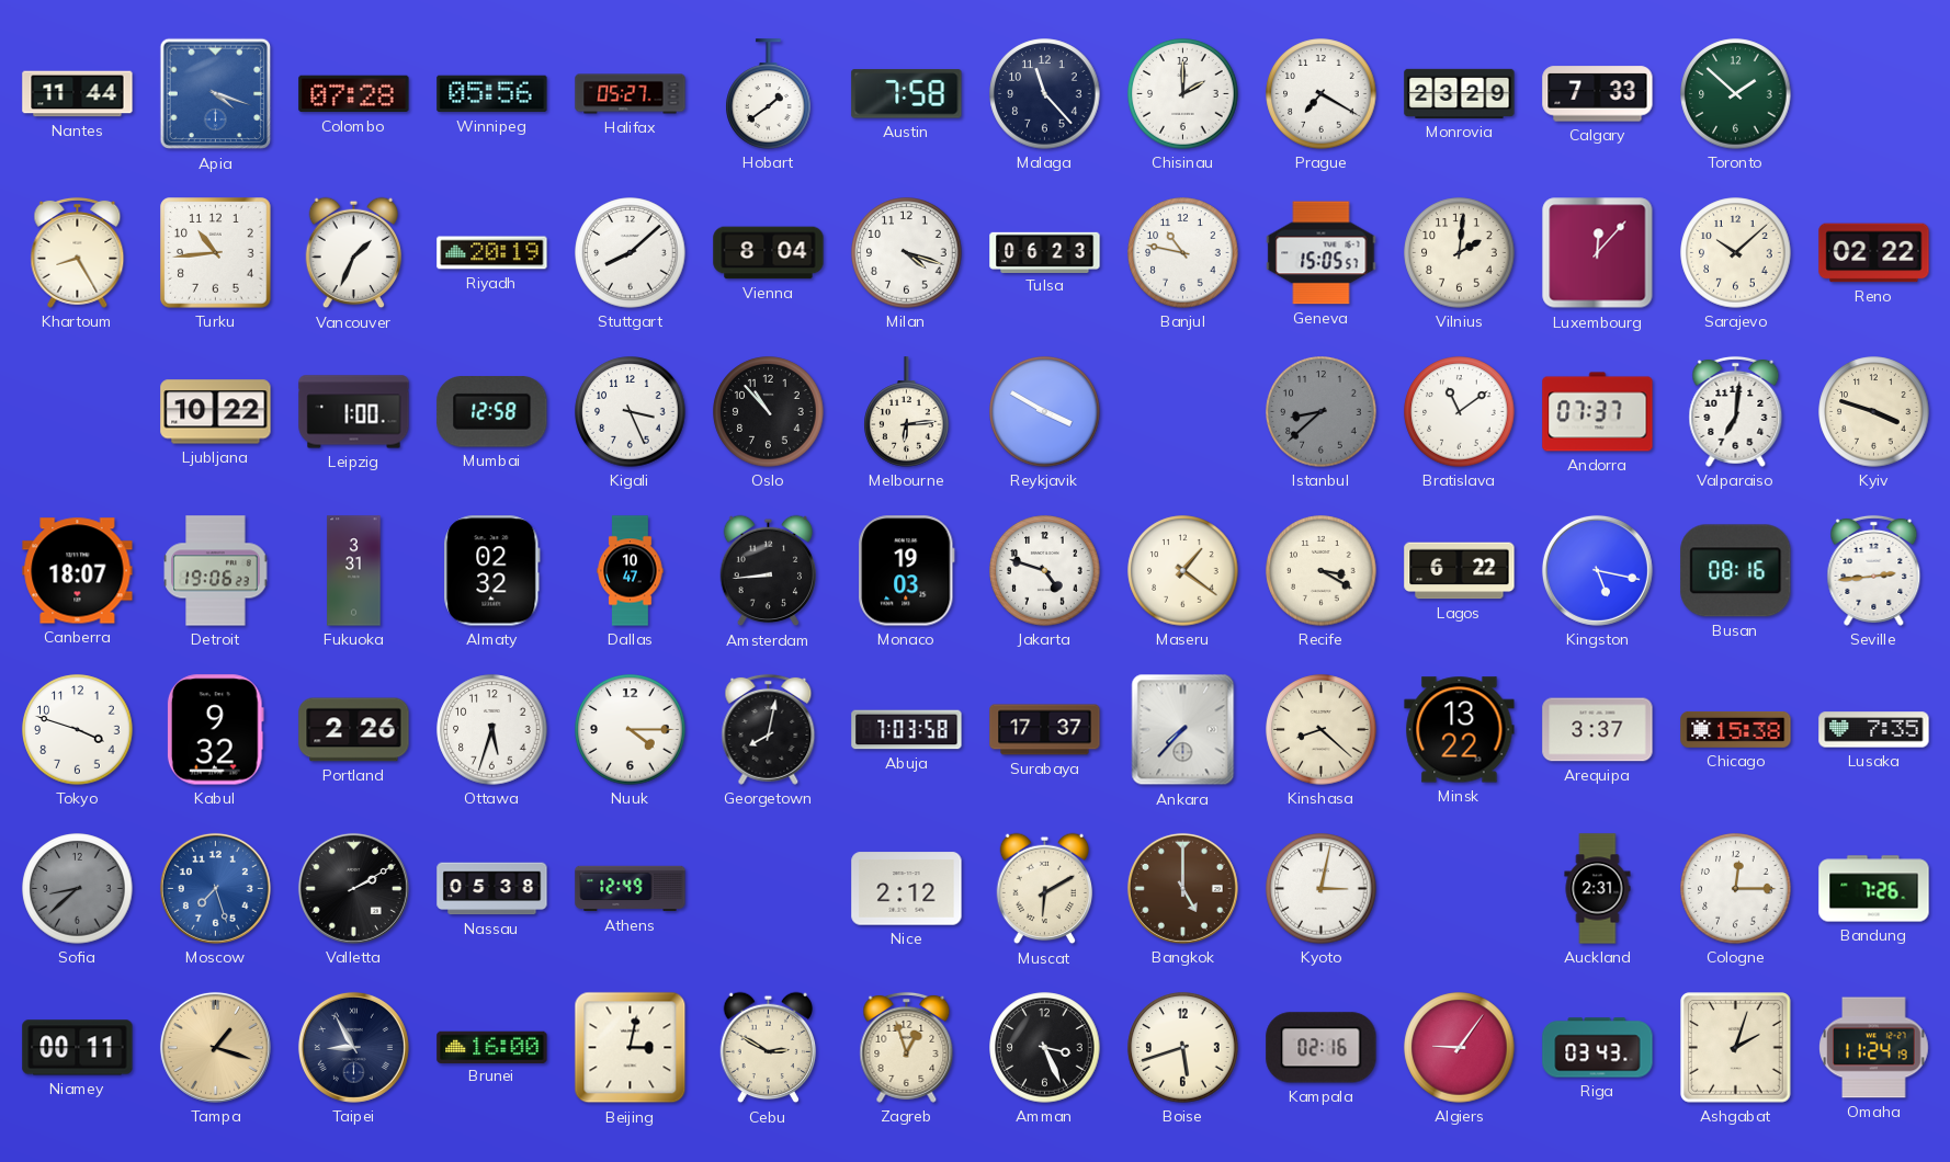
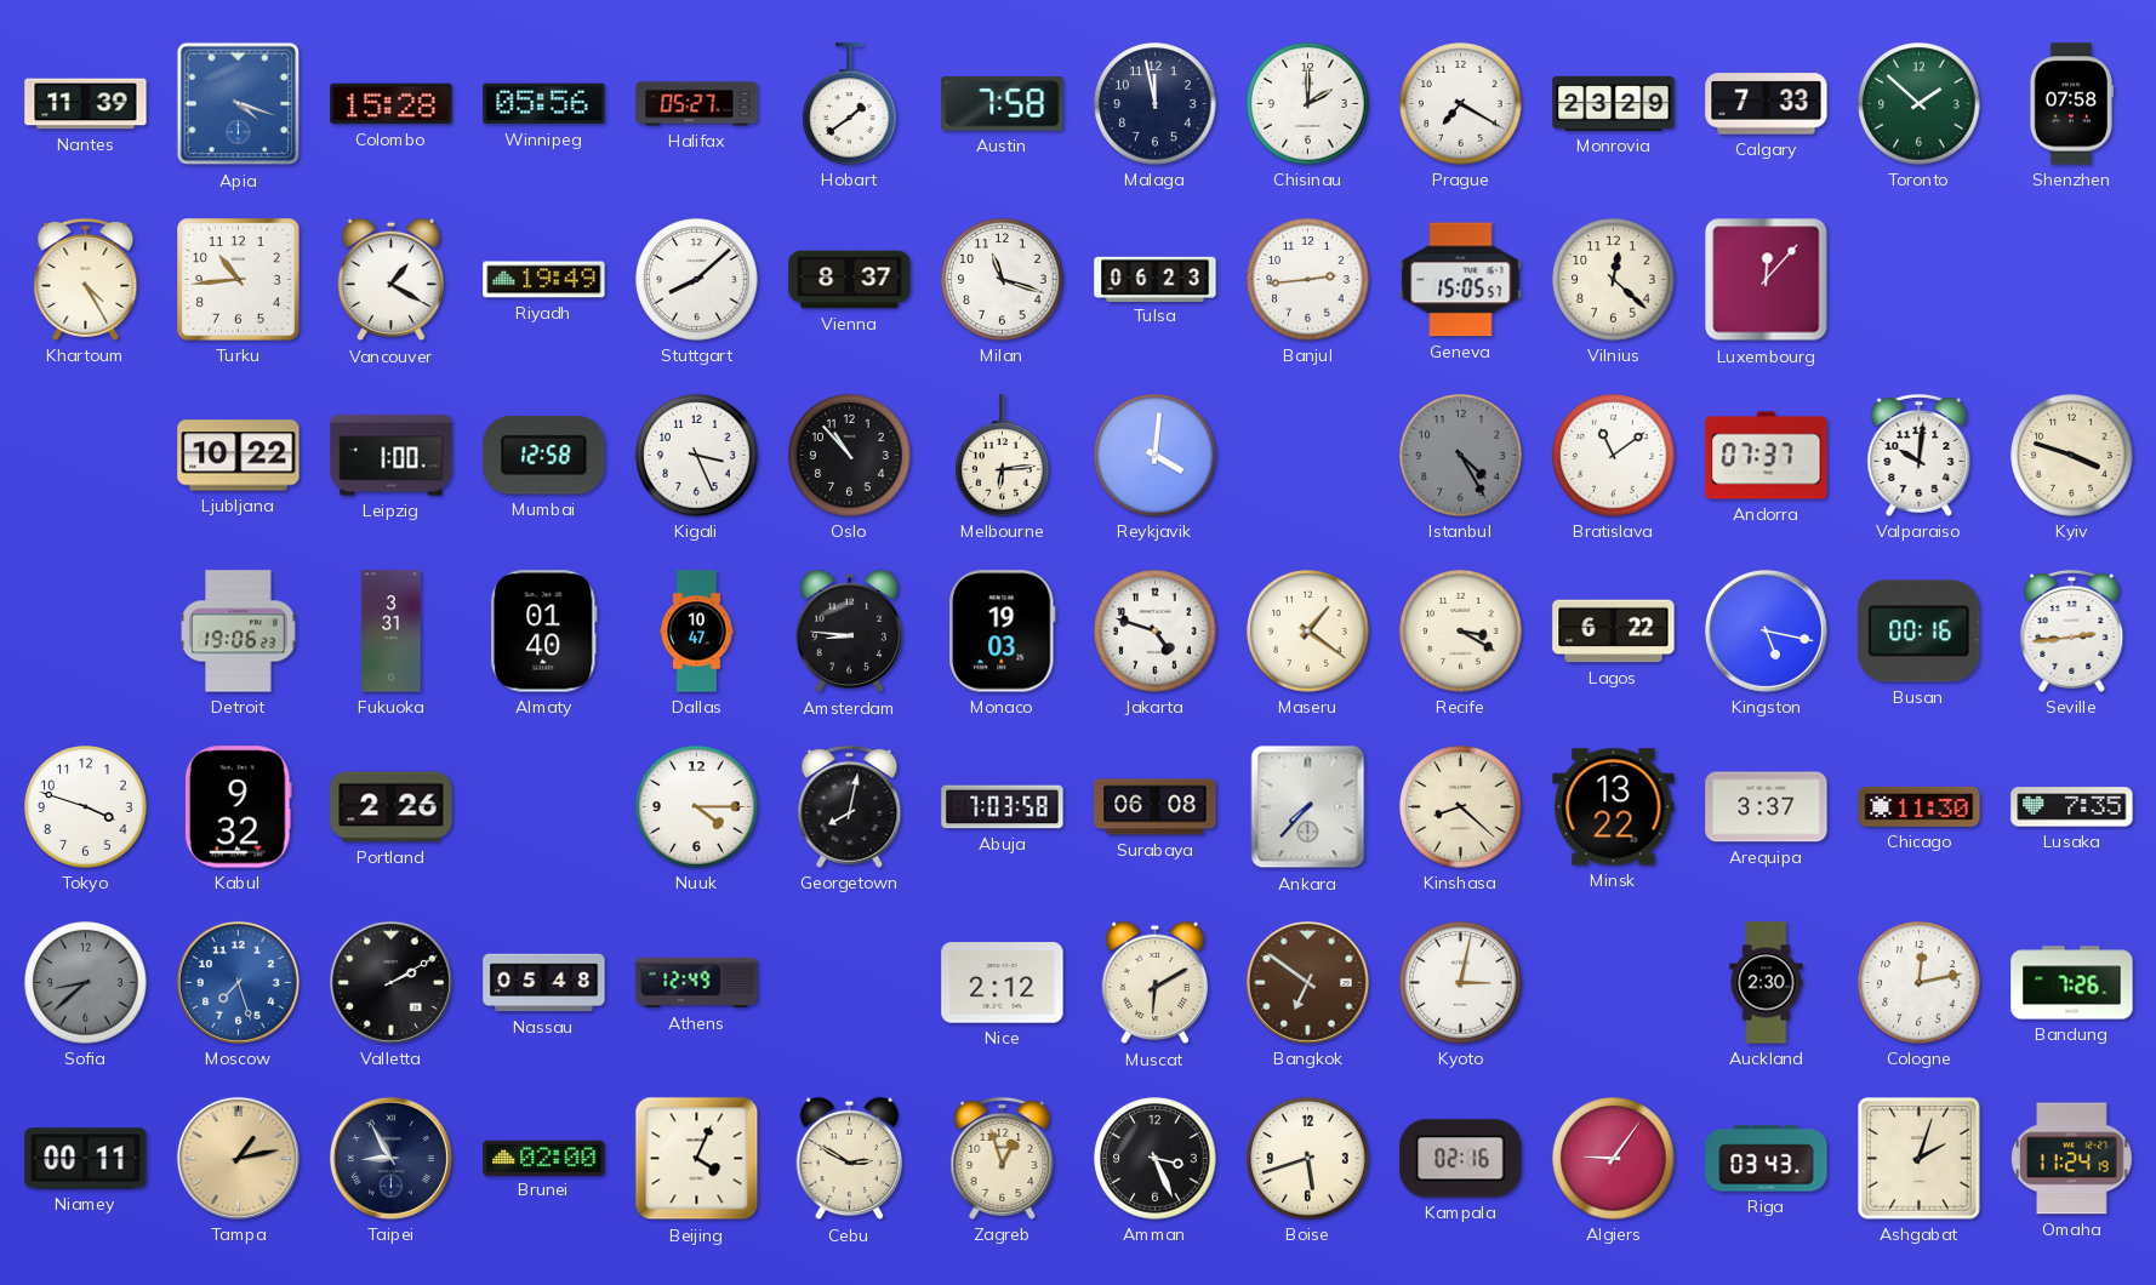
Nantes: 11:44 -> 11:39 (86, 104)
Colombo: 07:28 -> 15:28 (392, 104)
Malaga: 11:23 -> 11:58 (1156, 104)
Shenzhen: none -> 07:58 (2071, 104)
Khartoum: 8:25 -> 4:25 (86, 279)
Vancouver: 1:34 -> 1:20 (392, 280)
Riyadh: 20:19 -> 19:49 (544, 280)
Vienna: 8:04 -> 8:37 (850, 280)
Milan: 4:18 -> 11:18 (1003, 280)
Banjul: 10:47 -> 2:44 (1308, 280)
Vilnius: 2:01 -> 12:22 (1614, 280)
Sarajevo: 10:08 -> none (1736, 253)
Reno: 02:22 -> none (1874, 253)
Reykjavik: 3:50 -> 4:01 (1156, 456)
Istanbul: 8:38 -> 4:25 (1461, 456)
Valparaiso: 7:01 -> 10:01 (1920, 455)
Canberra: 18:07 -> none (78, 571)
Almaty: 02:32 -> 01:40 (544, 632)
Amsterdam: 8:44 -> 8:46 (850, 632)
Busan: 08:16 -> 00:16 (1920, 632)
Ottawa: 5:33 -> none (492, 730)
Surabaya: 17:37 -> 06:08 (1156, 807)
Chicago: 15:38 -> 11:30 (1920, 806)
Nassau: 05:38 -> 05:48 (544, 983)
Bangkok: 5:00 -> 6:51 (1307, 982)
Auckland: 2:31 -> 2:30 (1767, 983)
Cologne: 12:15 -> 12:13 (1920, 983)
Tampa: 1:18 -> 1:13 (238, 1158)
Brunei: 16:00 -> 02:00 (544, 1158)
Beijing: 3:02 -> 4:04 (697, 1159)
